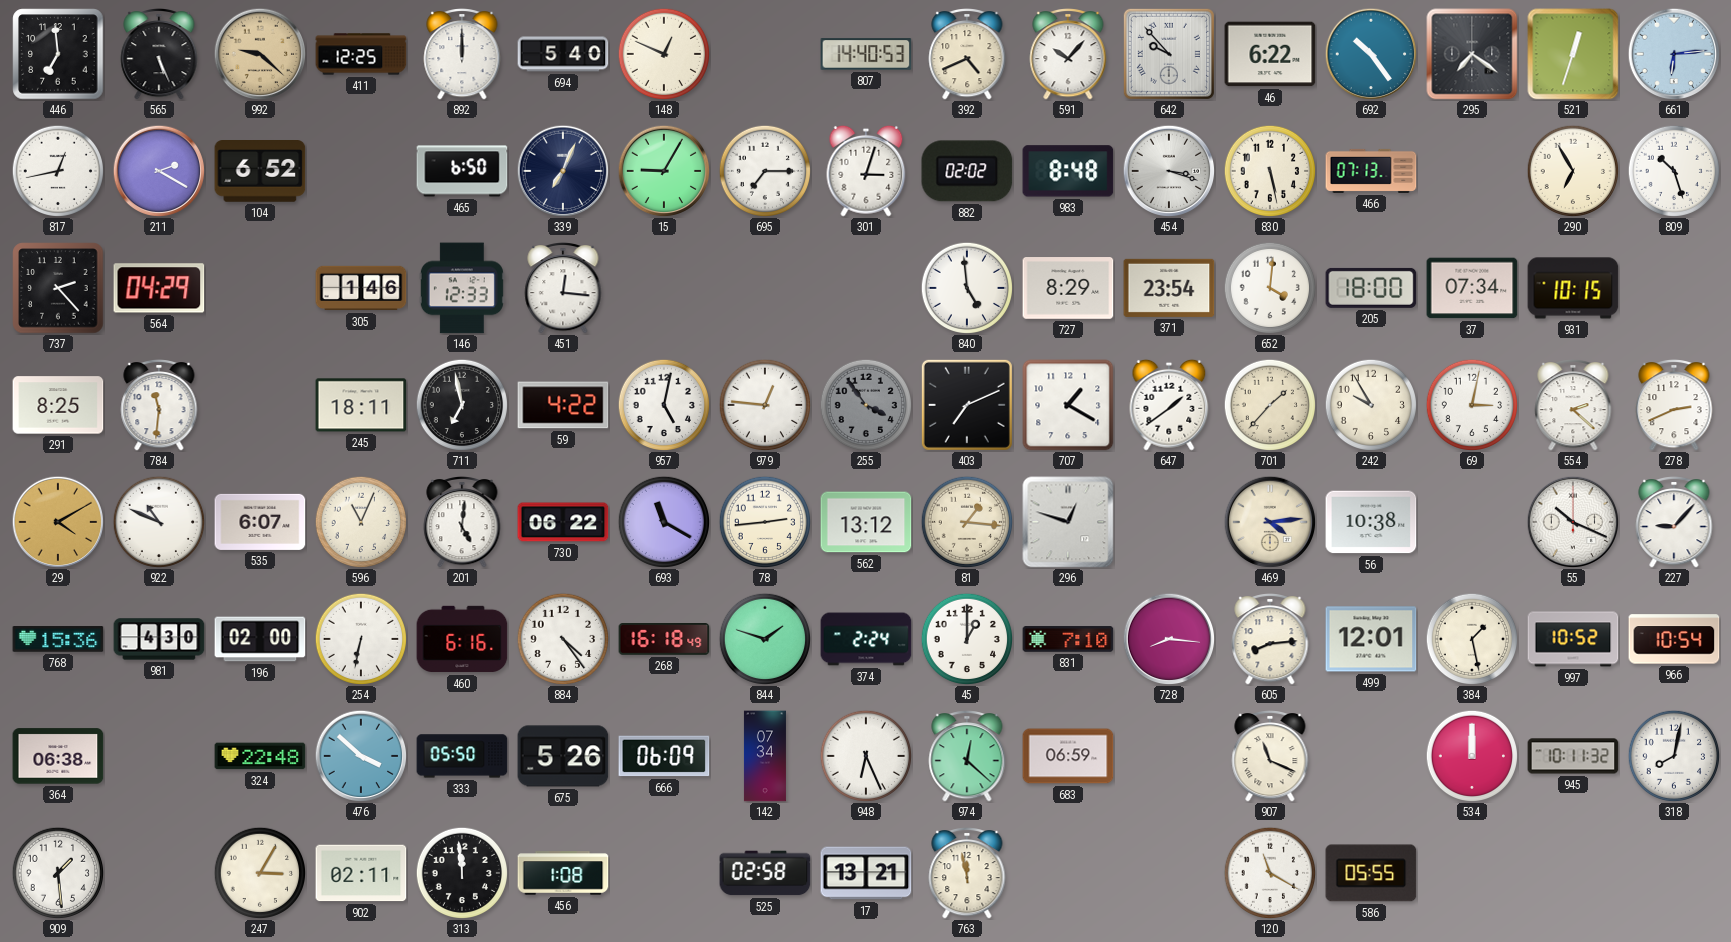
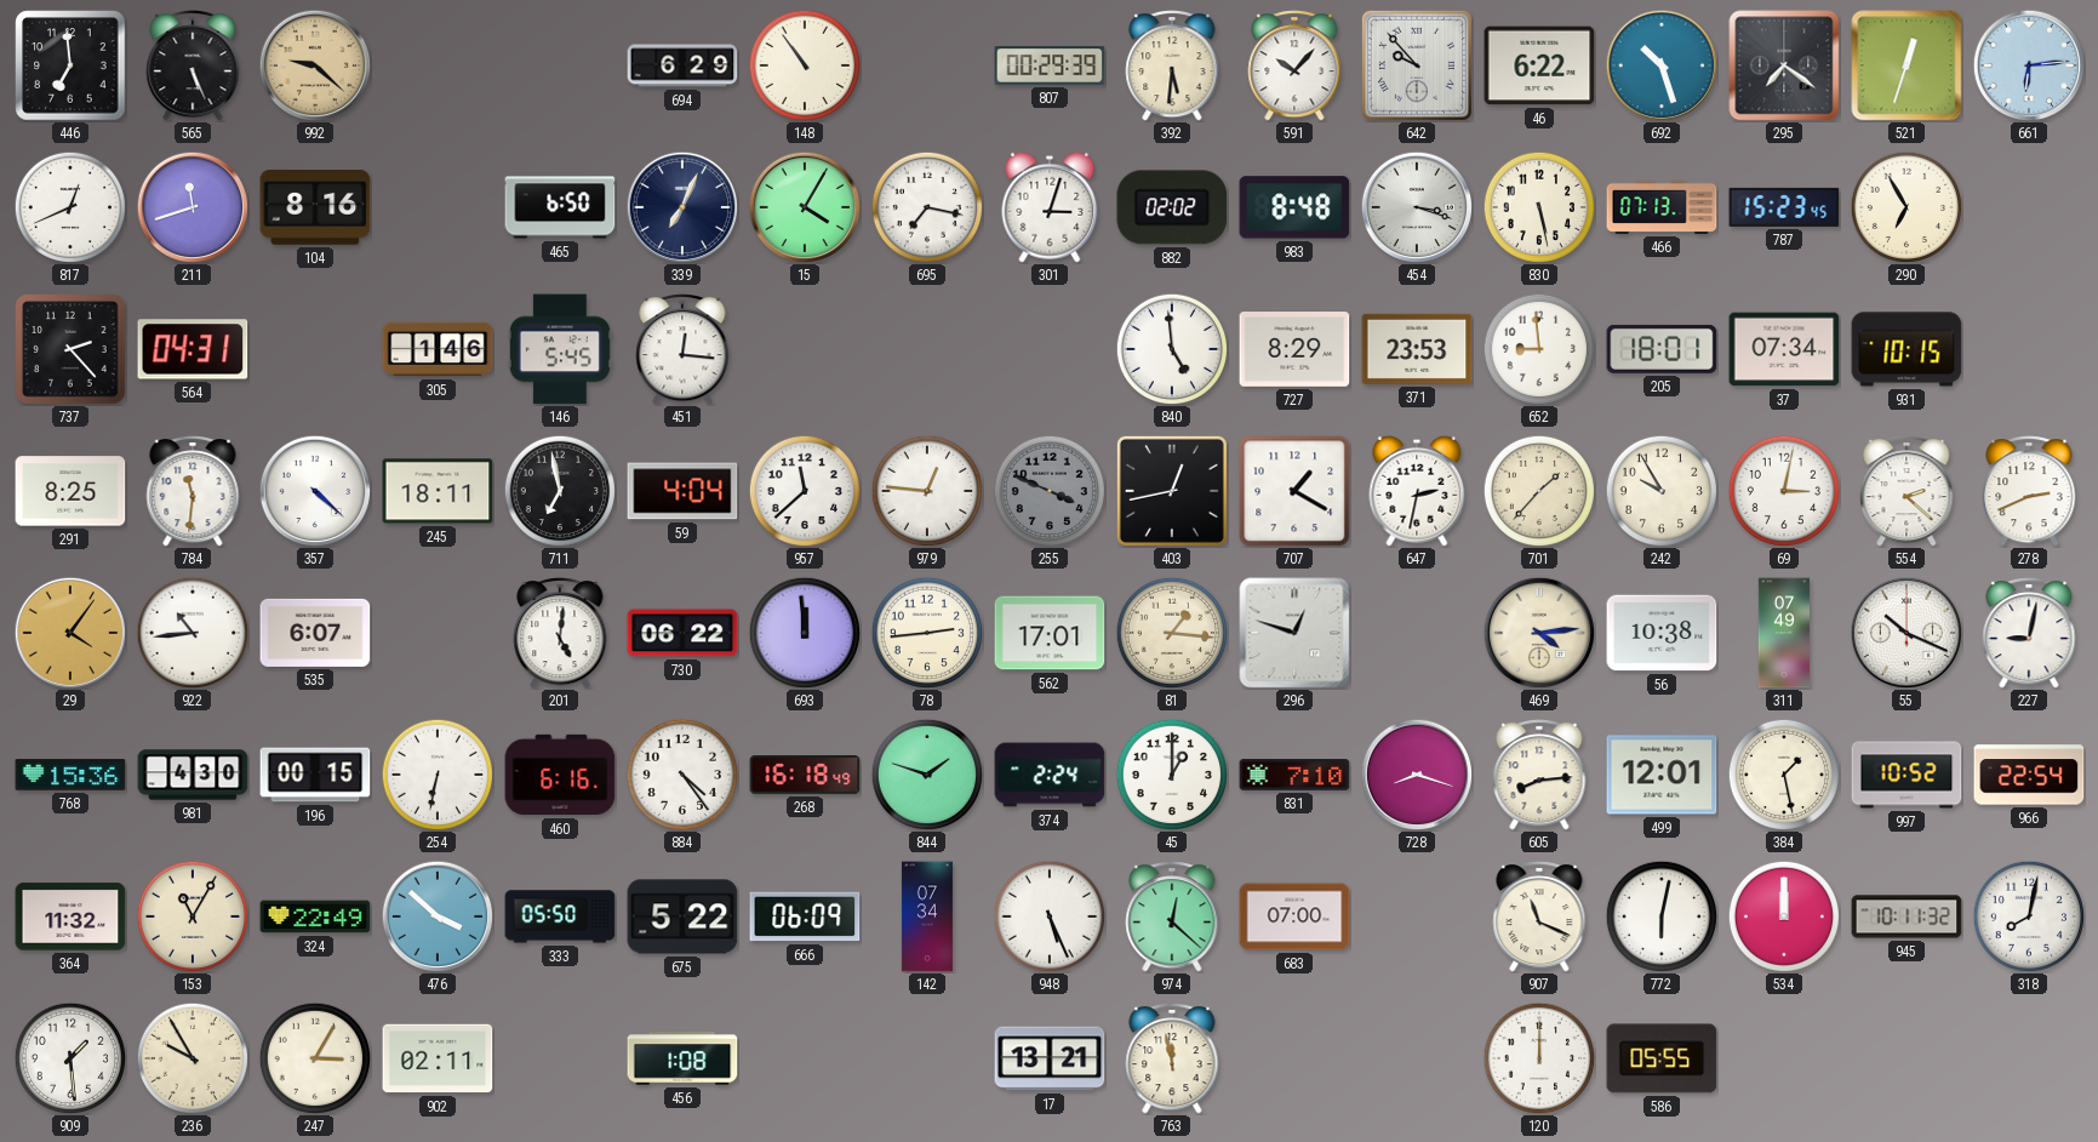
411: 12:25 -> none (361, 54)
892: 12:00 -> none (462, 55)
694: 5:40 -> 6:29 (682, 65)
148: 12:49 -> 10:54 (804, 64)
807: 14:40 -> 00:29 (1050, 65)
392: 4:41 -> 5:31 (1172, 67)
692: 10:24 -> 10:27 (1662, 65)
817: 12:43 -> 12:41 (69, 206)
211: 2:20 -> 11:42 (193, 207)
104: 6:52 -> 8:16 (315, 209)
15: 9:05 -> 4:05 (805, 207)
695: 7:15 -> 7:17 (926, 206)
787: none -> 15:23 (1784, 207)
809: 10:27 -> none (1673, 170)
564: 04:29 -> 04:31 (193, 349)
146: 12:33 -> 5:45 (560, 349)
371: 23:54 -> 23:53 (1417, 349)
652: 4:01 -> 8:59 (1538, 348)
205: 18:00 -> 18:01 (1662, 349)
357: none -> 4:22 (315, 491)
59: 4:22 -> 4:04 (682, 491)
957: 5:02 -> 11:38 (804, 490)
255: 3:54 -> 3:49 (1048, 490)
403: 7:11 -> 12:43 (1172, 491)
647: 1:39 -> 2:32 (1417, 491)
29: 4:10 -> 4:06 (70, 633)
922: 10:49 -> 10:44 (191, 632)
596: 11:04 -> none (360, 521)
693: 11:20 -> 11:59 (804, 632)
562: 13:12 -> 17:01 (1050, 633)
311: none -> 07:49 (1783, 633)
227: 9:07 -> 9:02 (2029, 634)
196: 02:00 -> 00:15 (315, 775)
728: 8:16 -> 8:18 (1417, 775)
966: 10:54 -> 22:54 (2029, 775)
364: 06:38 -> 11:32 (70, 917)
153: none -> 11:05 (191, 915)
324: 22:48 -> 22:49 (315, 917)
675: 5:26 -> 5:22 (682, 917)
948: 6:26 -> 5:26 (1048, 915)
683: 06:59 -> 07:00 (1294, 917)
772: none -> 6:02 (1660, 915)
236: none -> 9:55 (191, 1057)
313: 11:59 -> none (461, 872)
525: 02:58 -> none (765, 873)
120: 11:20 -> 12:00 (1538, 1057)
